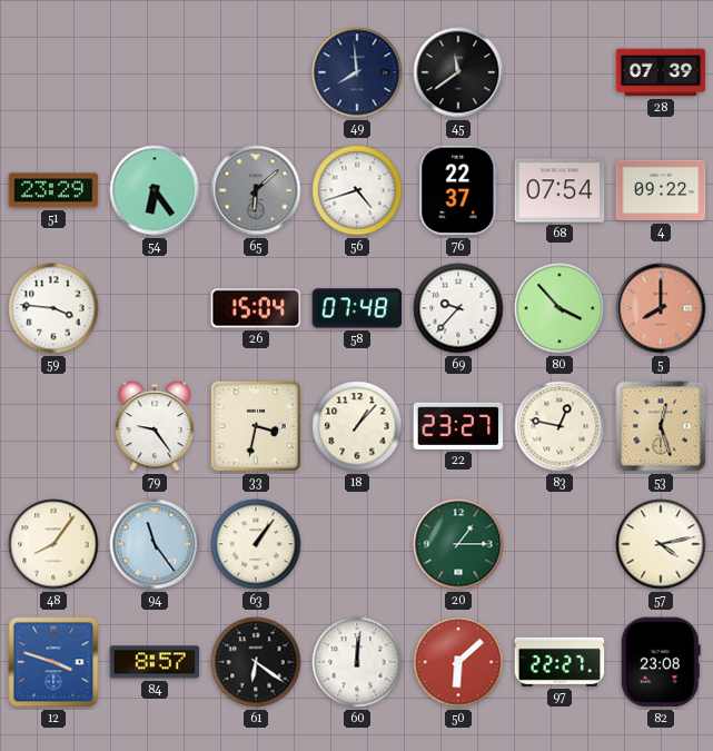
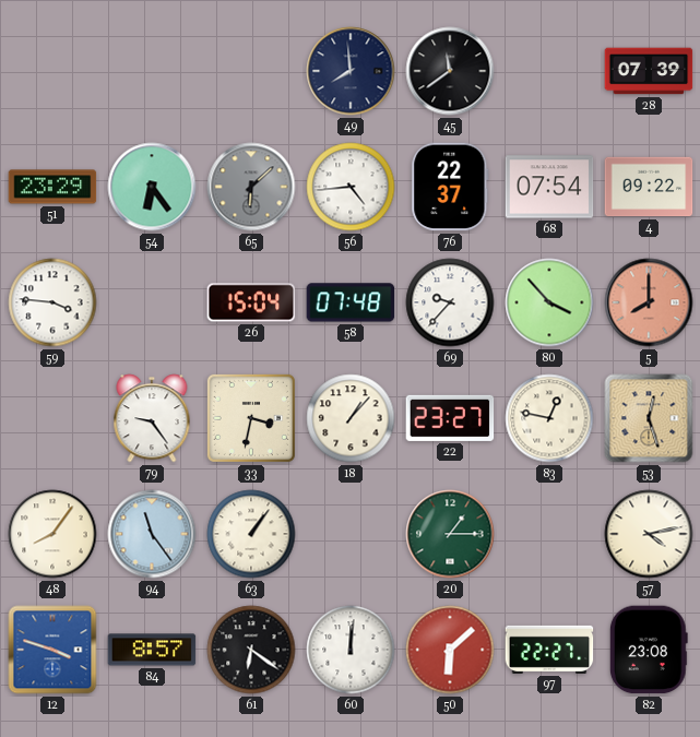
56: 4:42 -> 4:44 (351, 187)
